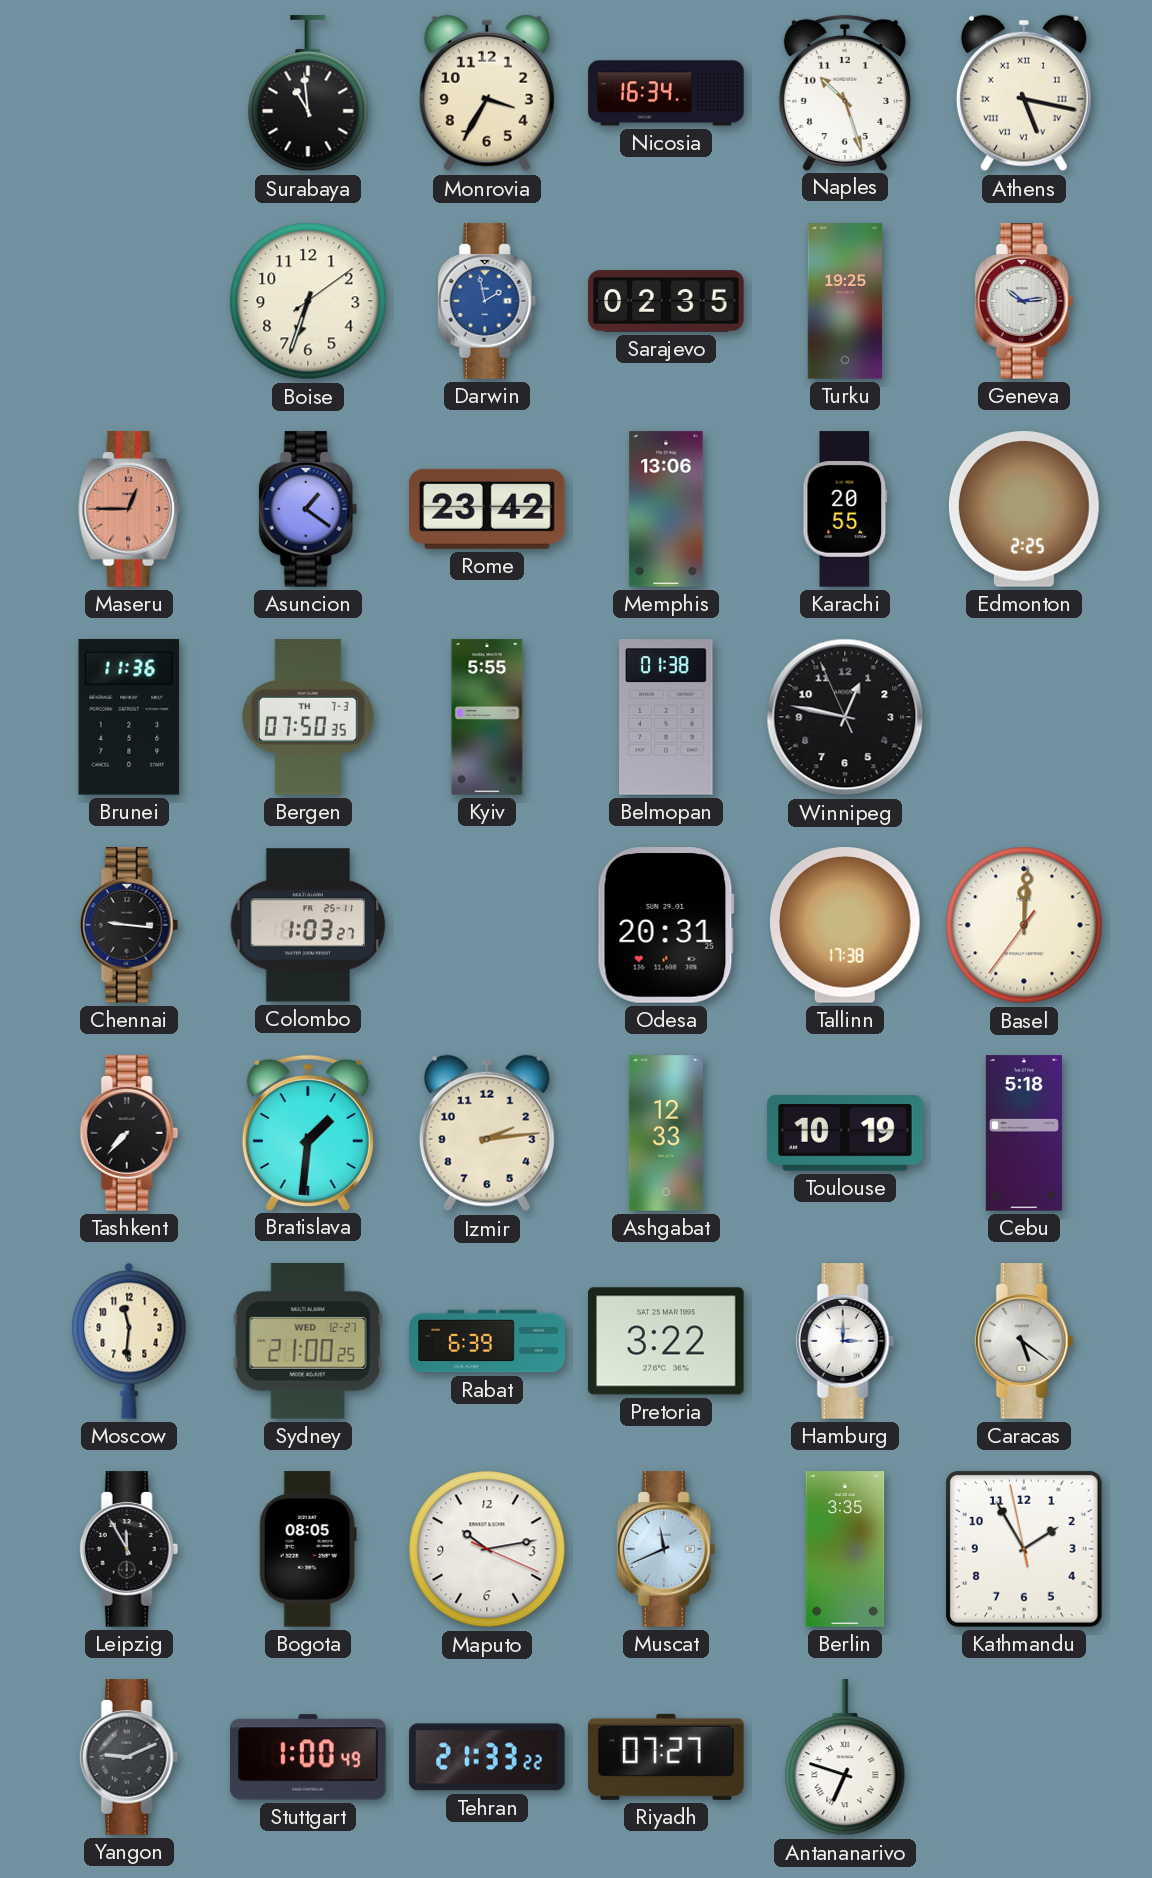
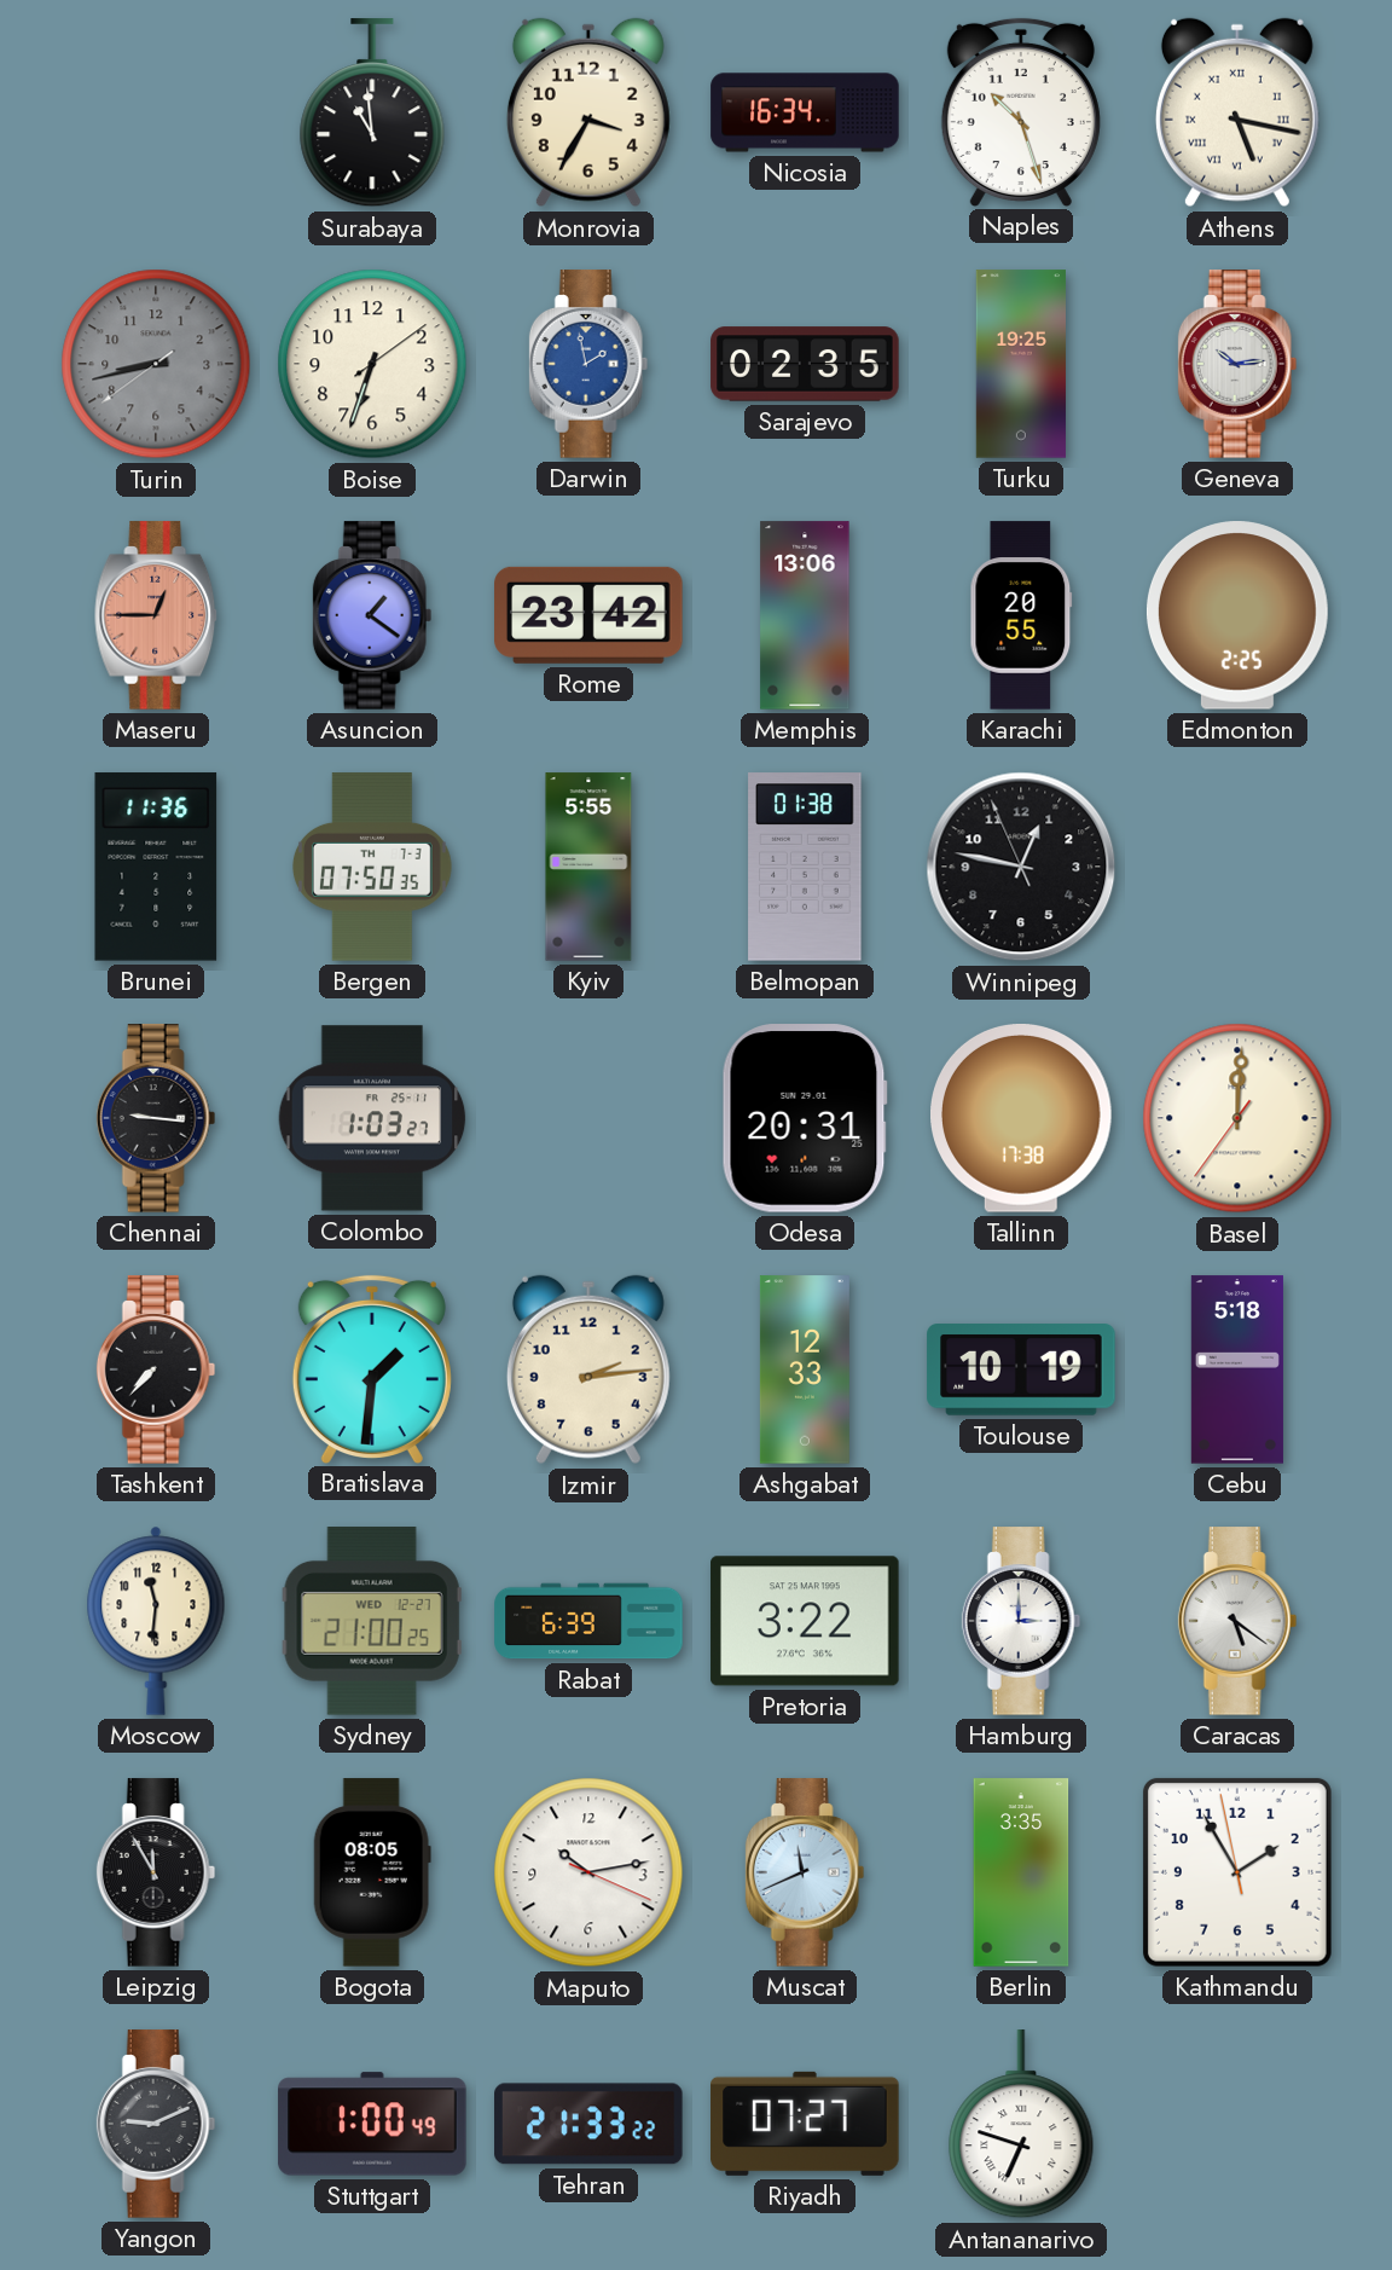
Turin: none -> 8:42 (156, 364)
